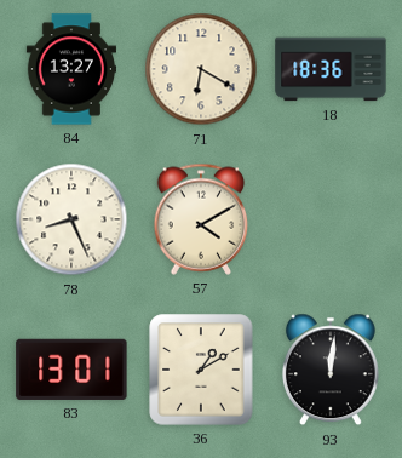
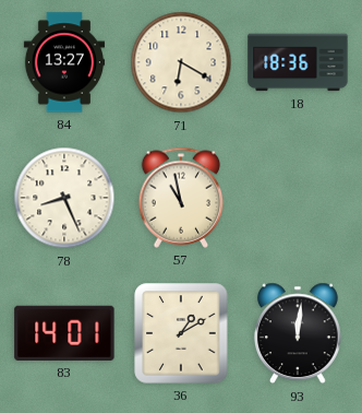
57: 4:10 -> 10:58 (181, 198)
83: 13:01 -> 14:01 (64, 333)
